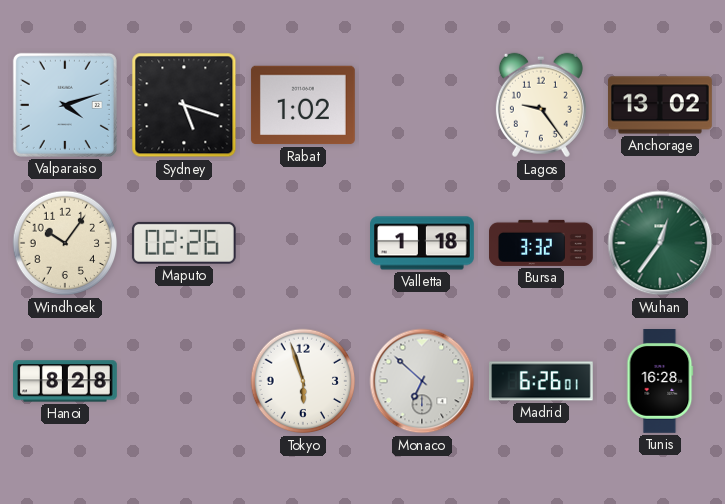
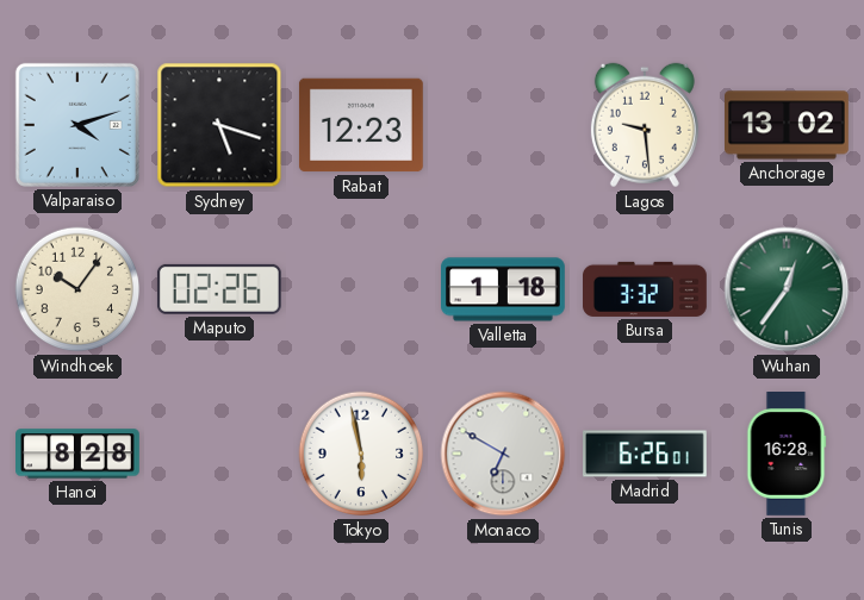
Rabat: 1:02 -> 12:23 (361, 125)
Lagos: 9:24 -> 9:29 (645, 125)
Tokyo: 5:57 -> 5:58 (361, 454)
Monaco: 6:52 -> 6:50 (503, 454)
